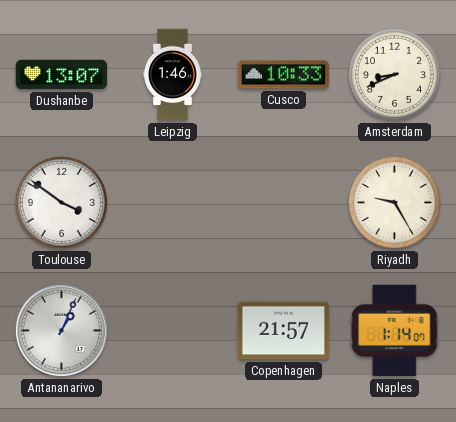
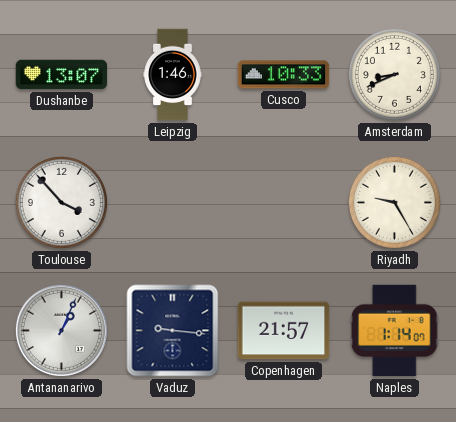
Toulouse: 3:51 -> 3:53 (61, 202)
Vaduz: none -> 9:16 (173, 331)
